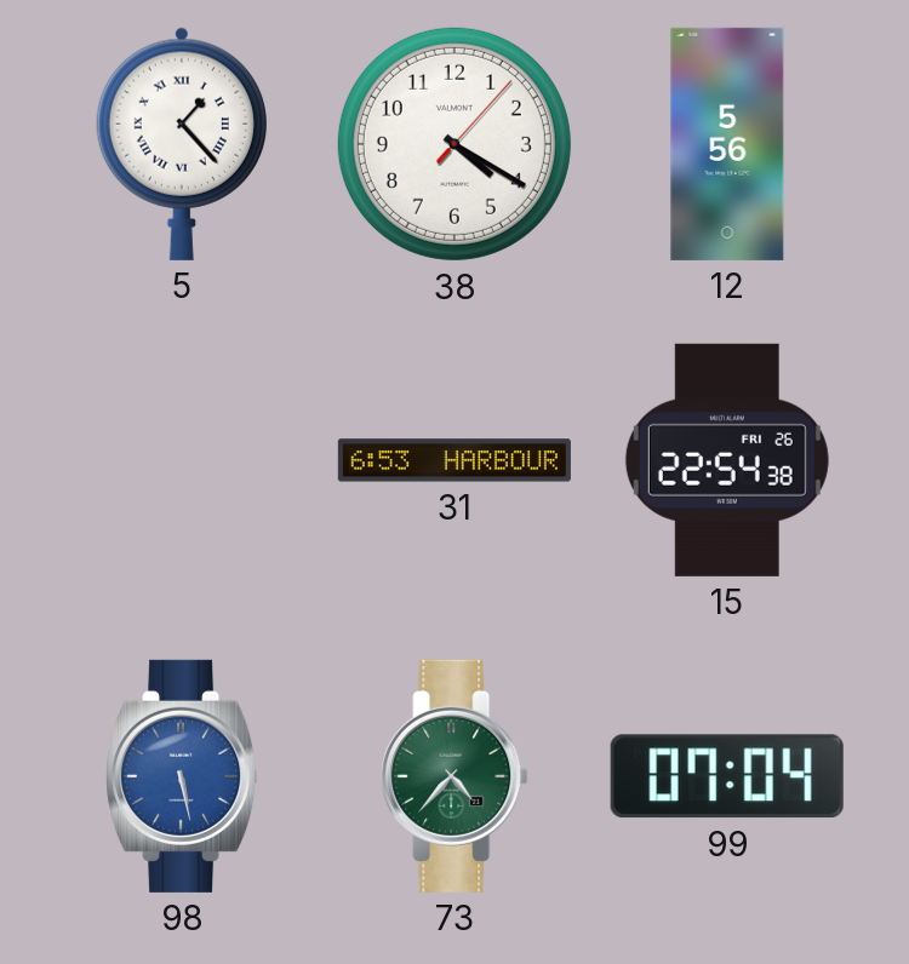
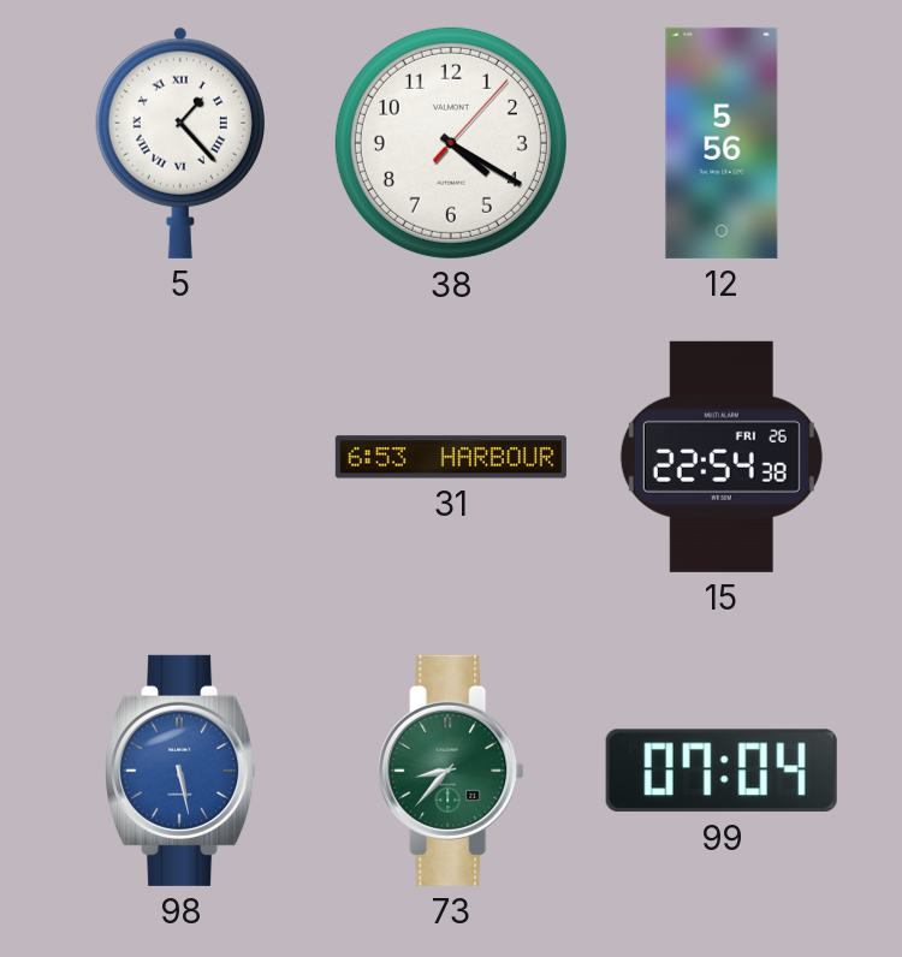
73: 4:37 -> 8:37 (451, 771)
